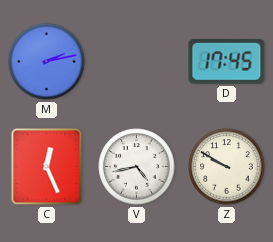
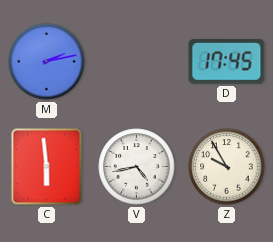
C: 12:26 -> 5:59 (47, 167)
Z: 9:50 -> 9:55 (227, 167)
